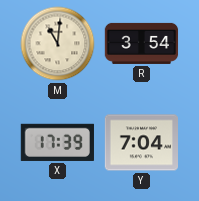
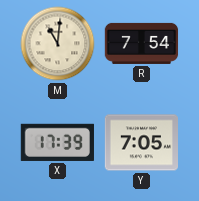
R: 3:54 -> 7:54 (142, 43)
Y: 7:04 -> 7:05 (142, 143)
